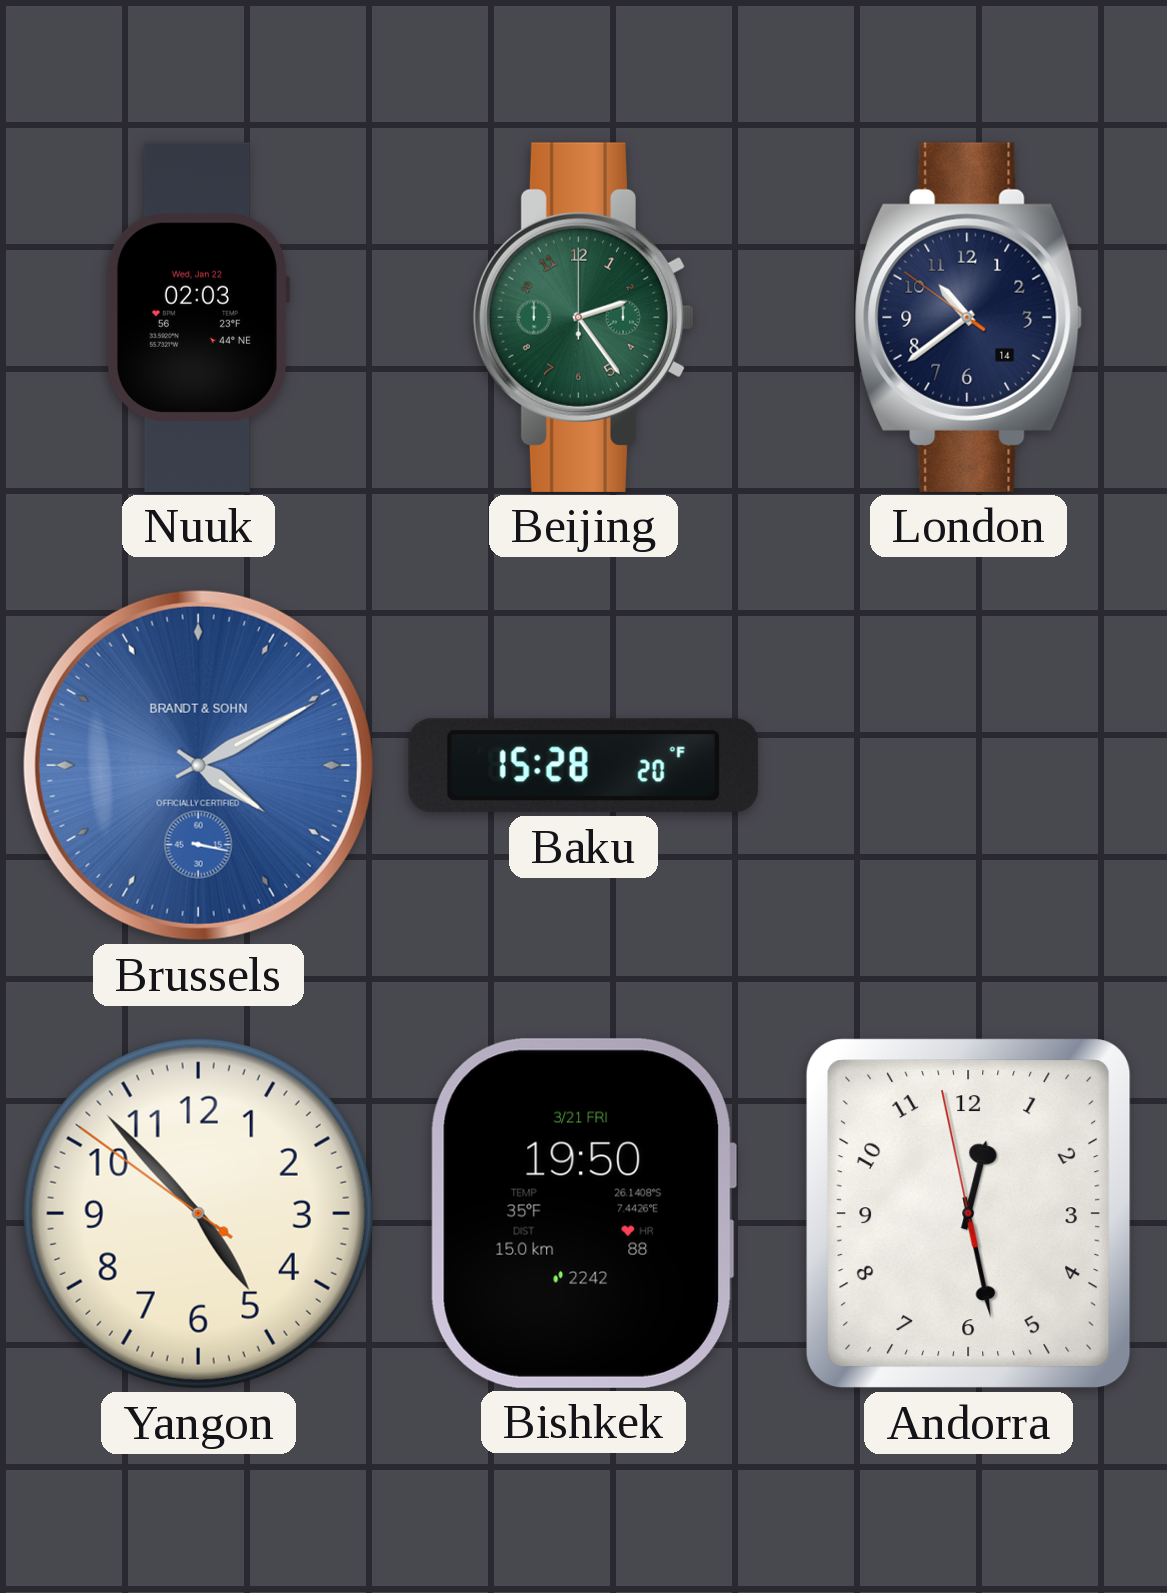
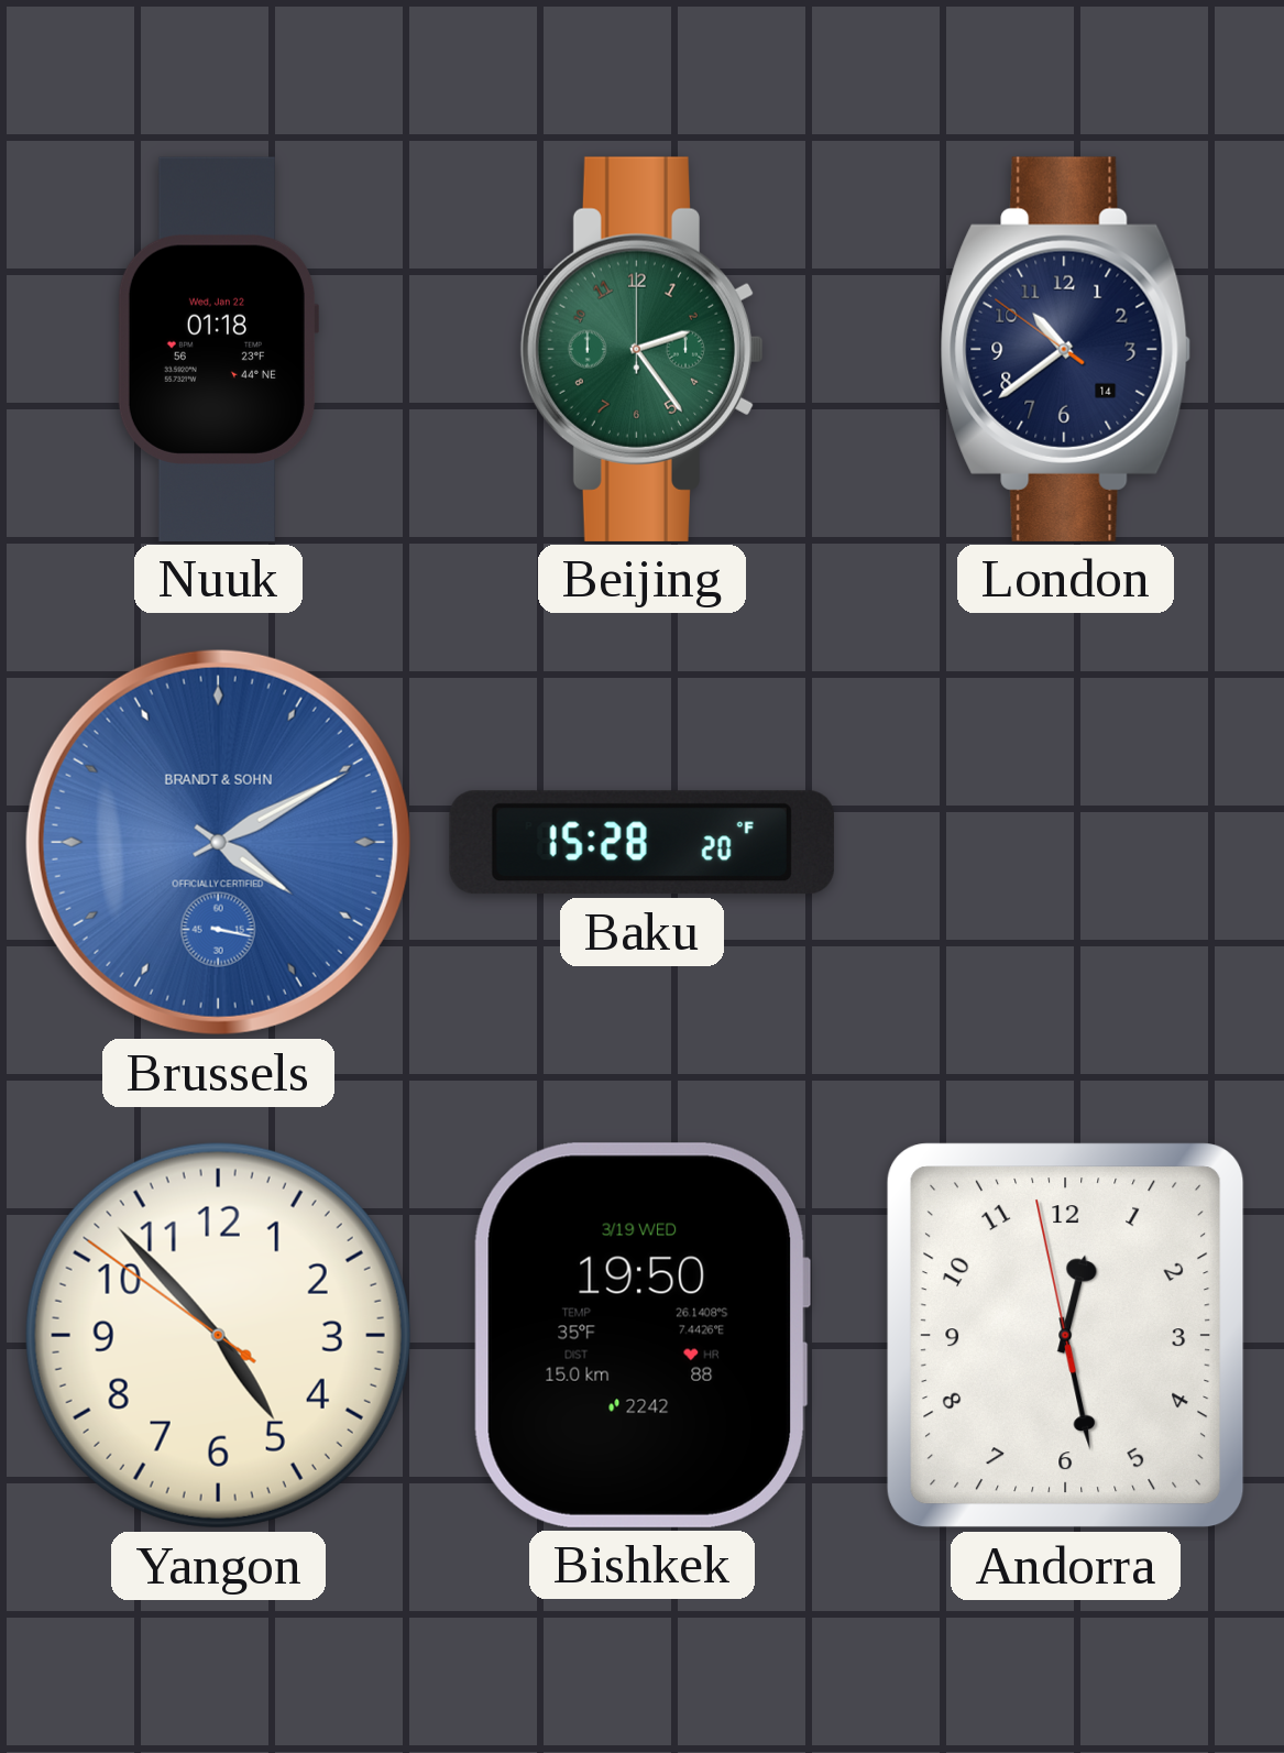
Nuuk: 02:03 -> 01:18 (217, 349)
Bishkek date: 3/21 FRI -> 3/19 WED (640, 1335)
